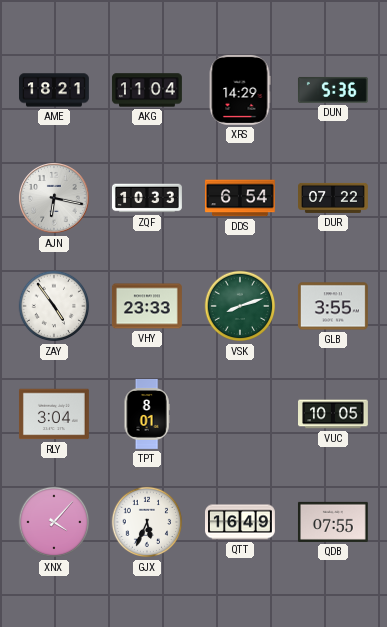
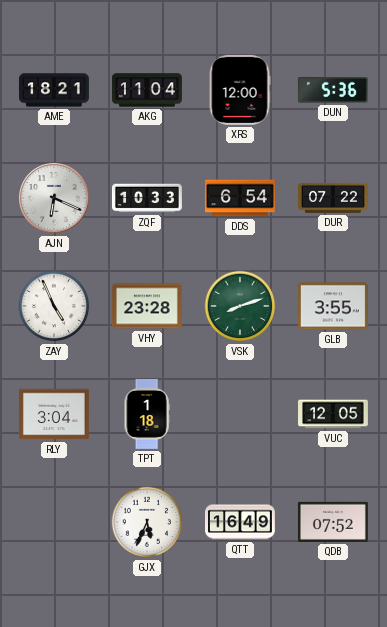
XRS: 14:29 -> 12:00 (240, 90)
AJN: 6:17 -> 6:19 (55, 199)
ZAY: 4:54 -> 4:56 (54, 306)
VHY: 23:33 -> 23:28 (147, 306)
TPT: 8:01 -> 1:18 (147, 415)
VUC: 10:05 -> 12:05 (334, 414)
XNX: 4:07 -> none (54, 522)
QDB: 07:55 -> 07:52 (333, 522)
